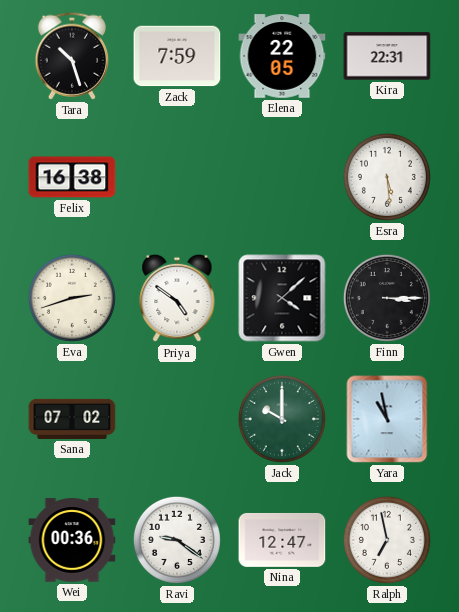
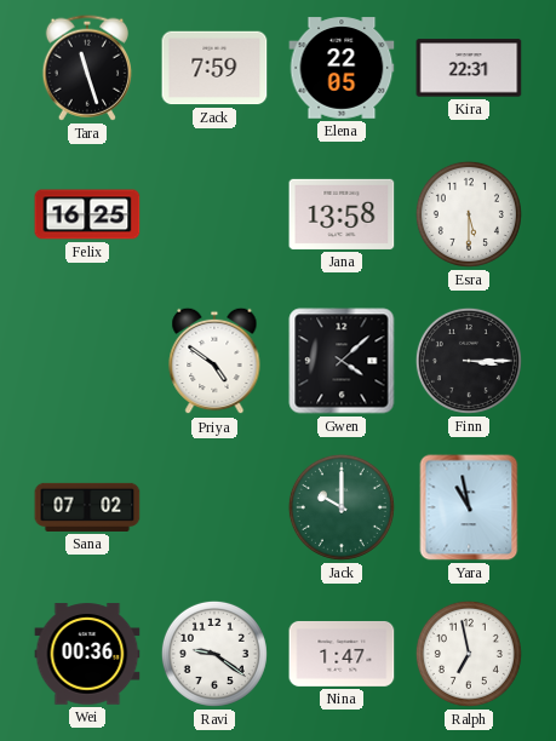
Tara: 10:27 -> 11:27 (86, 68)
Felix: 16:38 -> 16:25 (87, 214)
Jana: none -> 13:58 (342, 214)
Esra: 5:29 -> 5:30 (469, 214)
Eva: 2:42 -> none (72, 298)
Nina: 12:47 -> 1:47 (342, 654)
